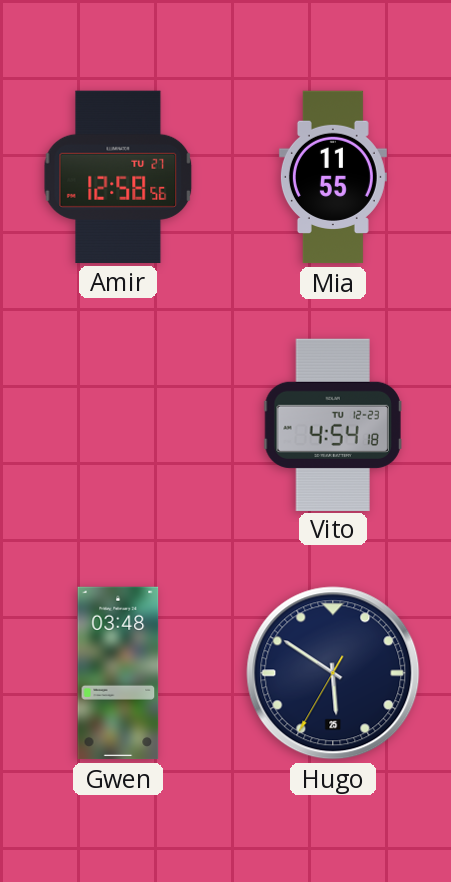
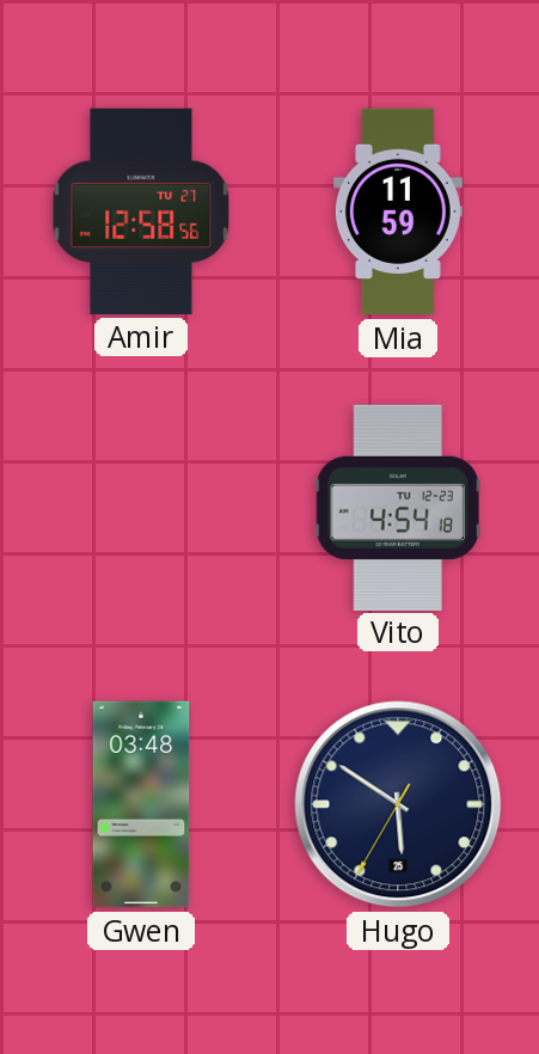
Mia: 11:55 -> 11:59 (398, 212)
